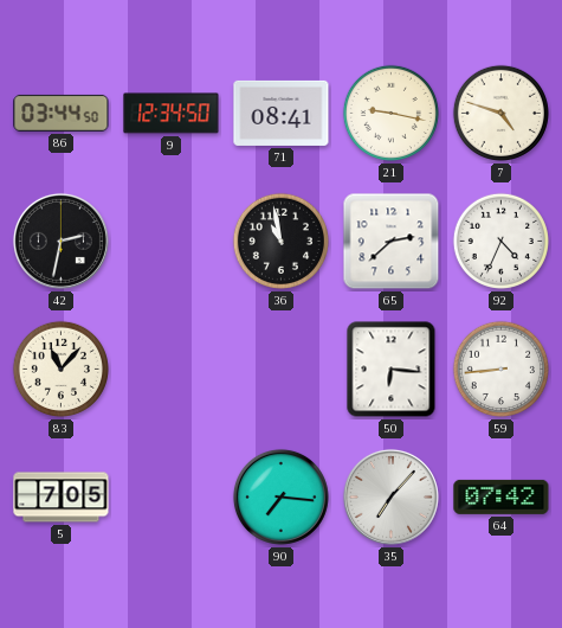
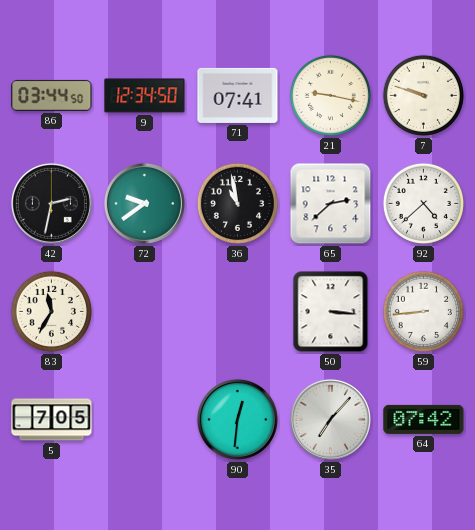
71: 08:41 -> 07:41 (238, 95)
7: 4:48 -> 9:48 (423, 95)
72: none -> 9:39 (144, 203)
92: 4:34 -> 4:38 (423, 203)
83: 11:07 -> 11:35 (51, 311)
50: 6:16 -> 3:16 (331, 312)
90: 7:16 -> 12:31 (237, 419)
